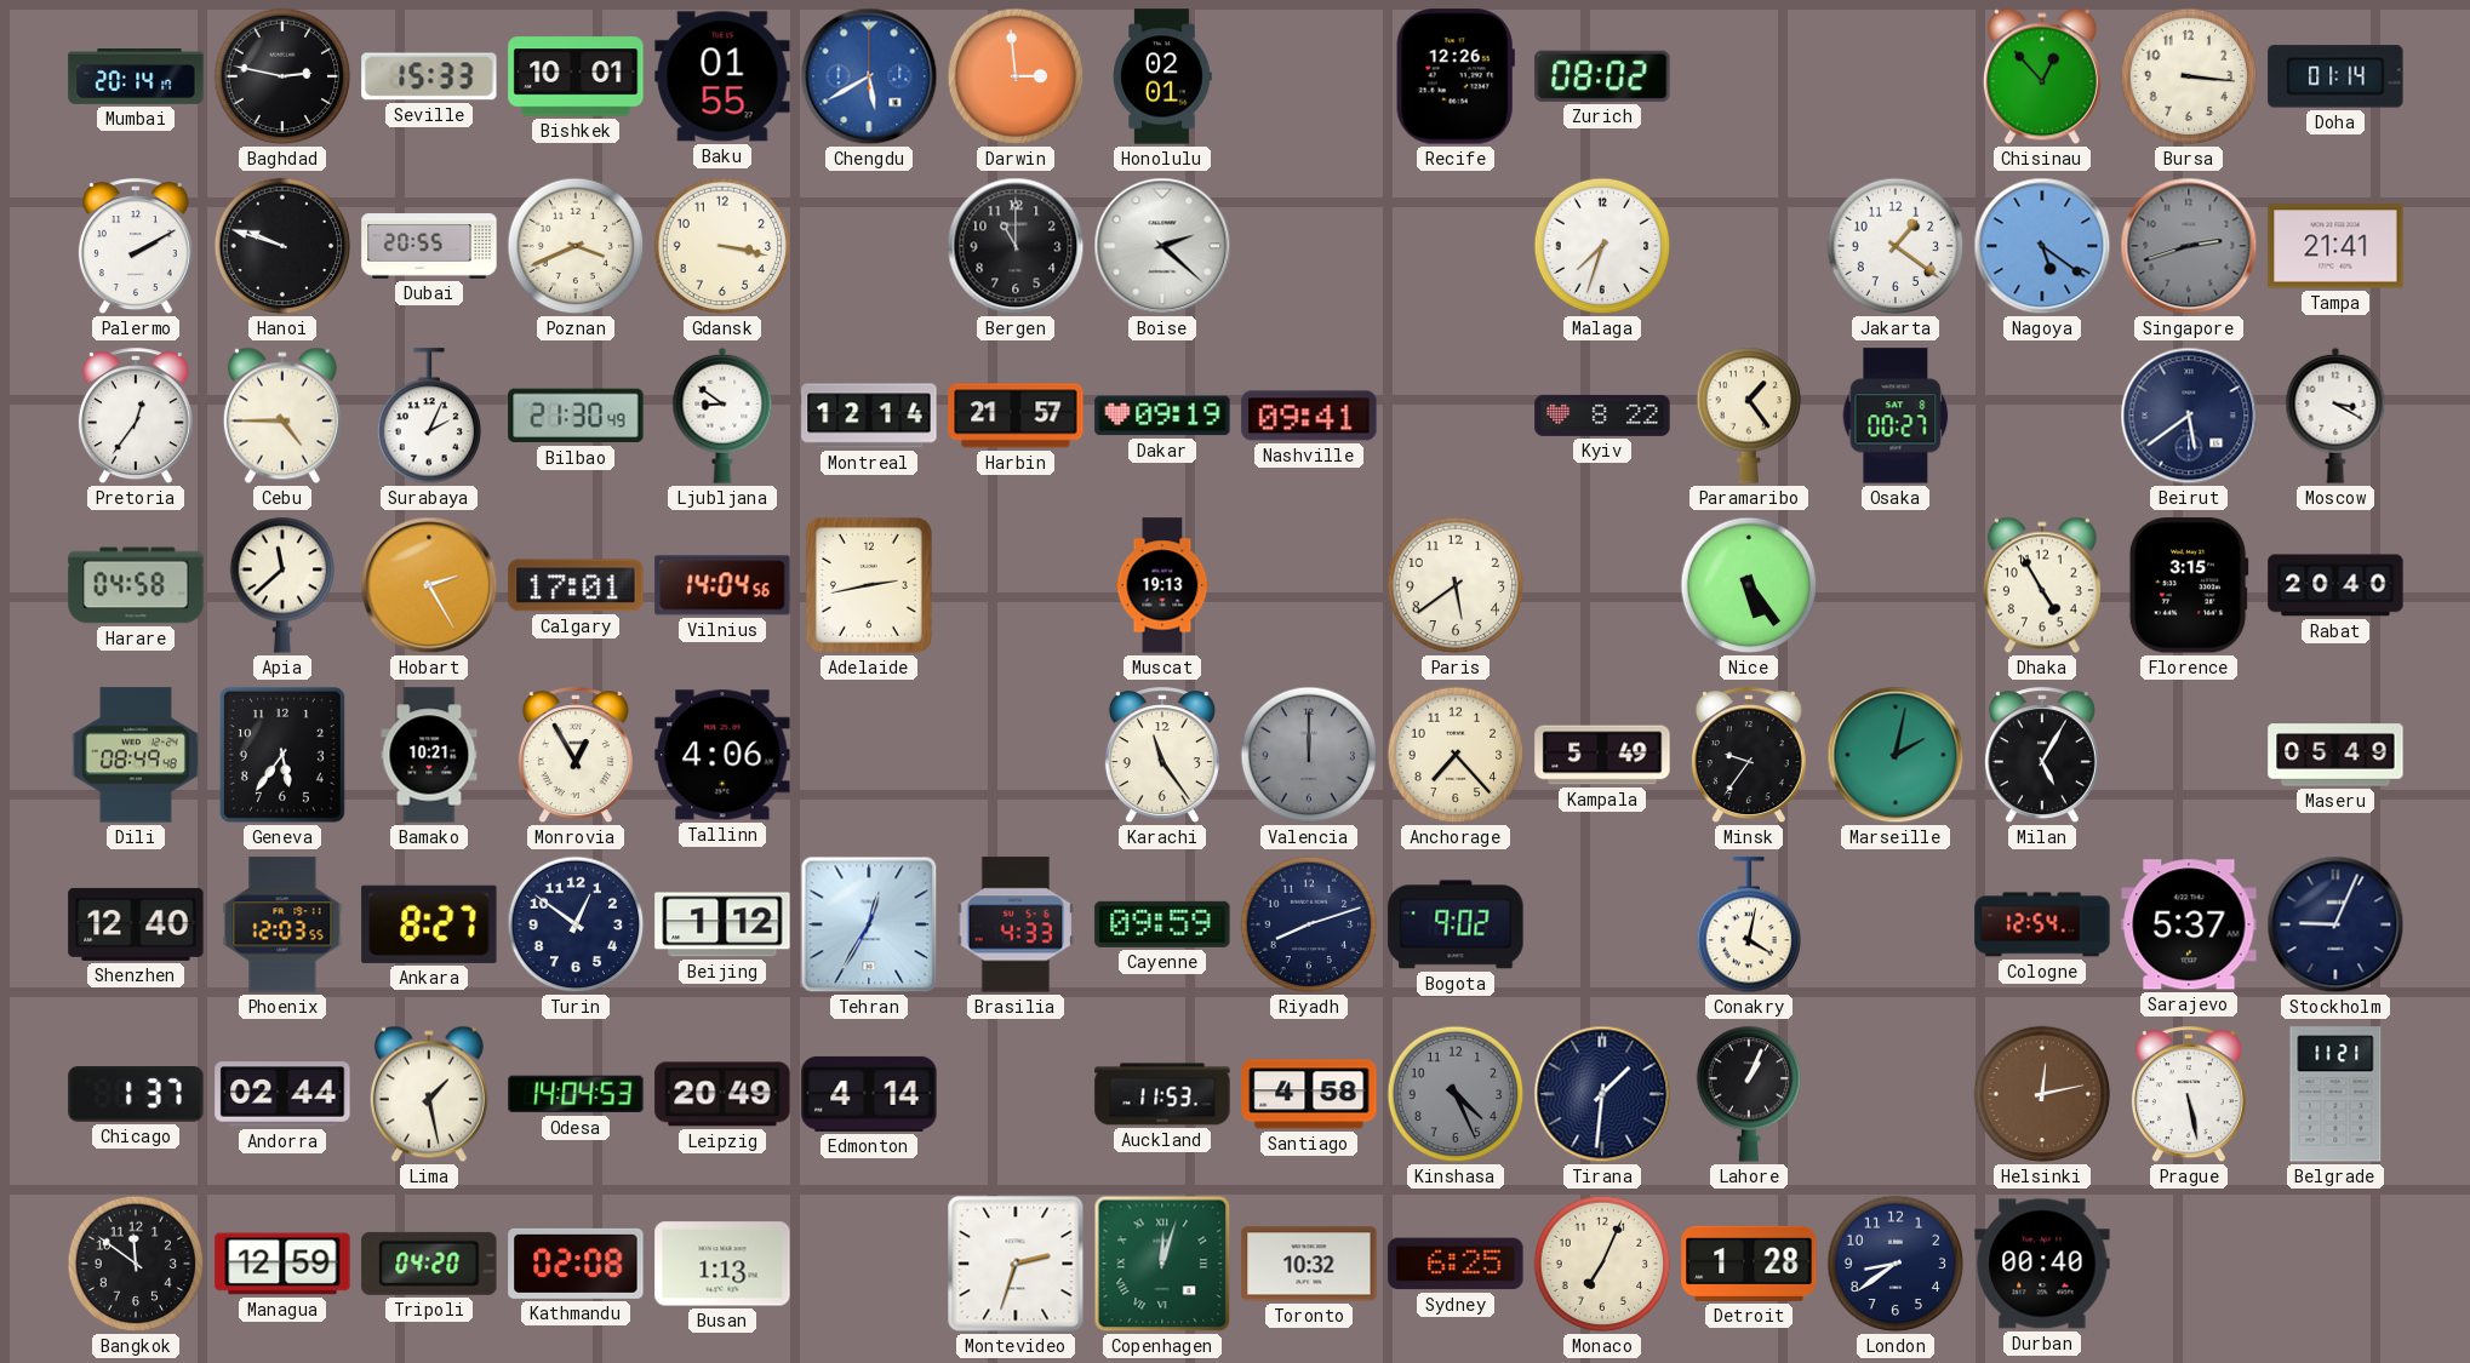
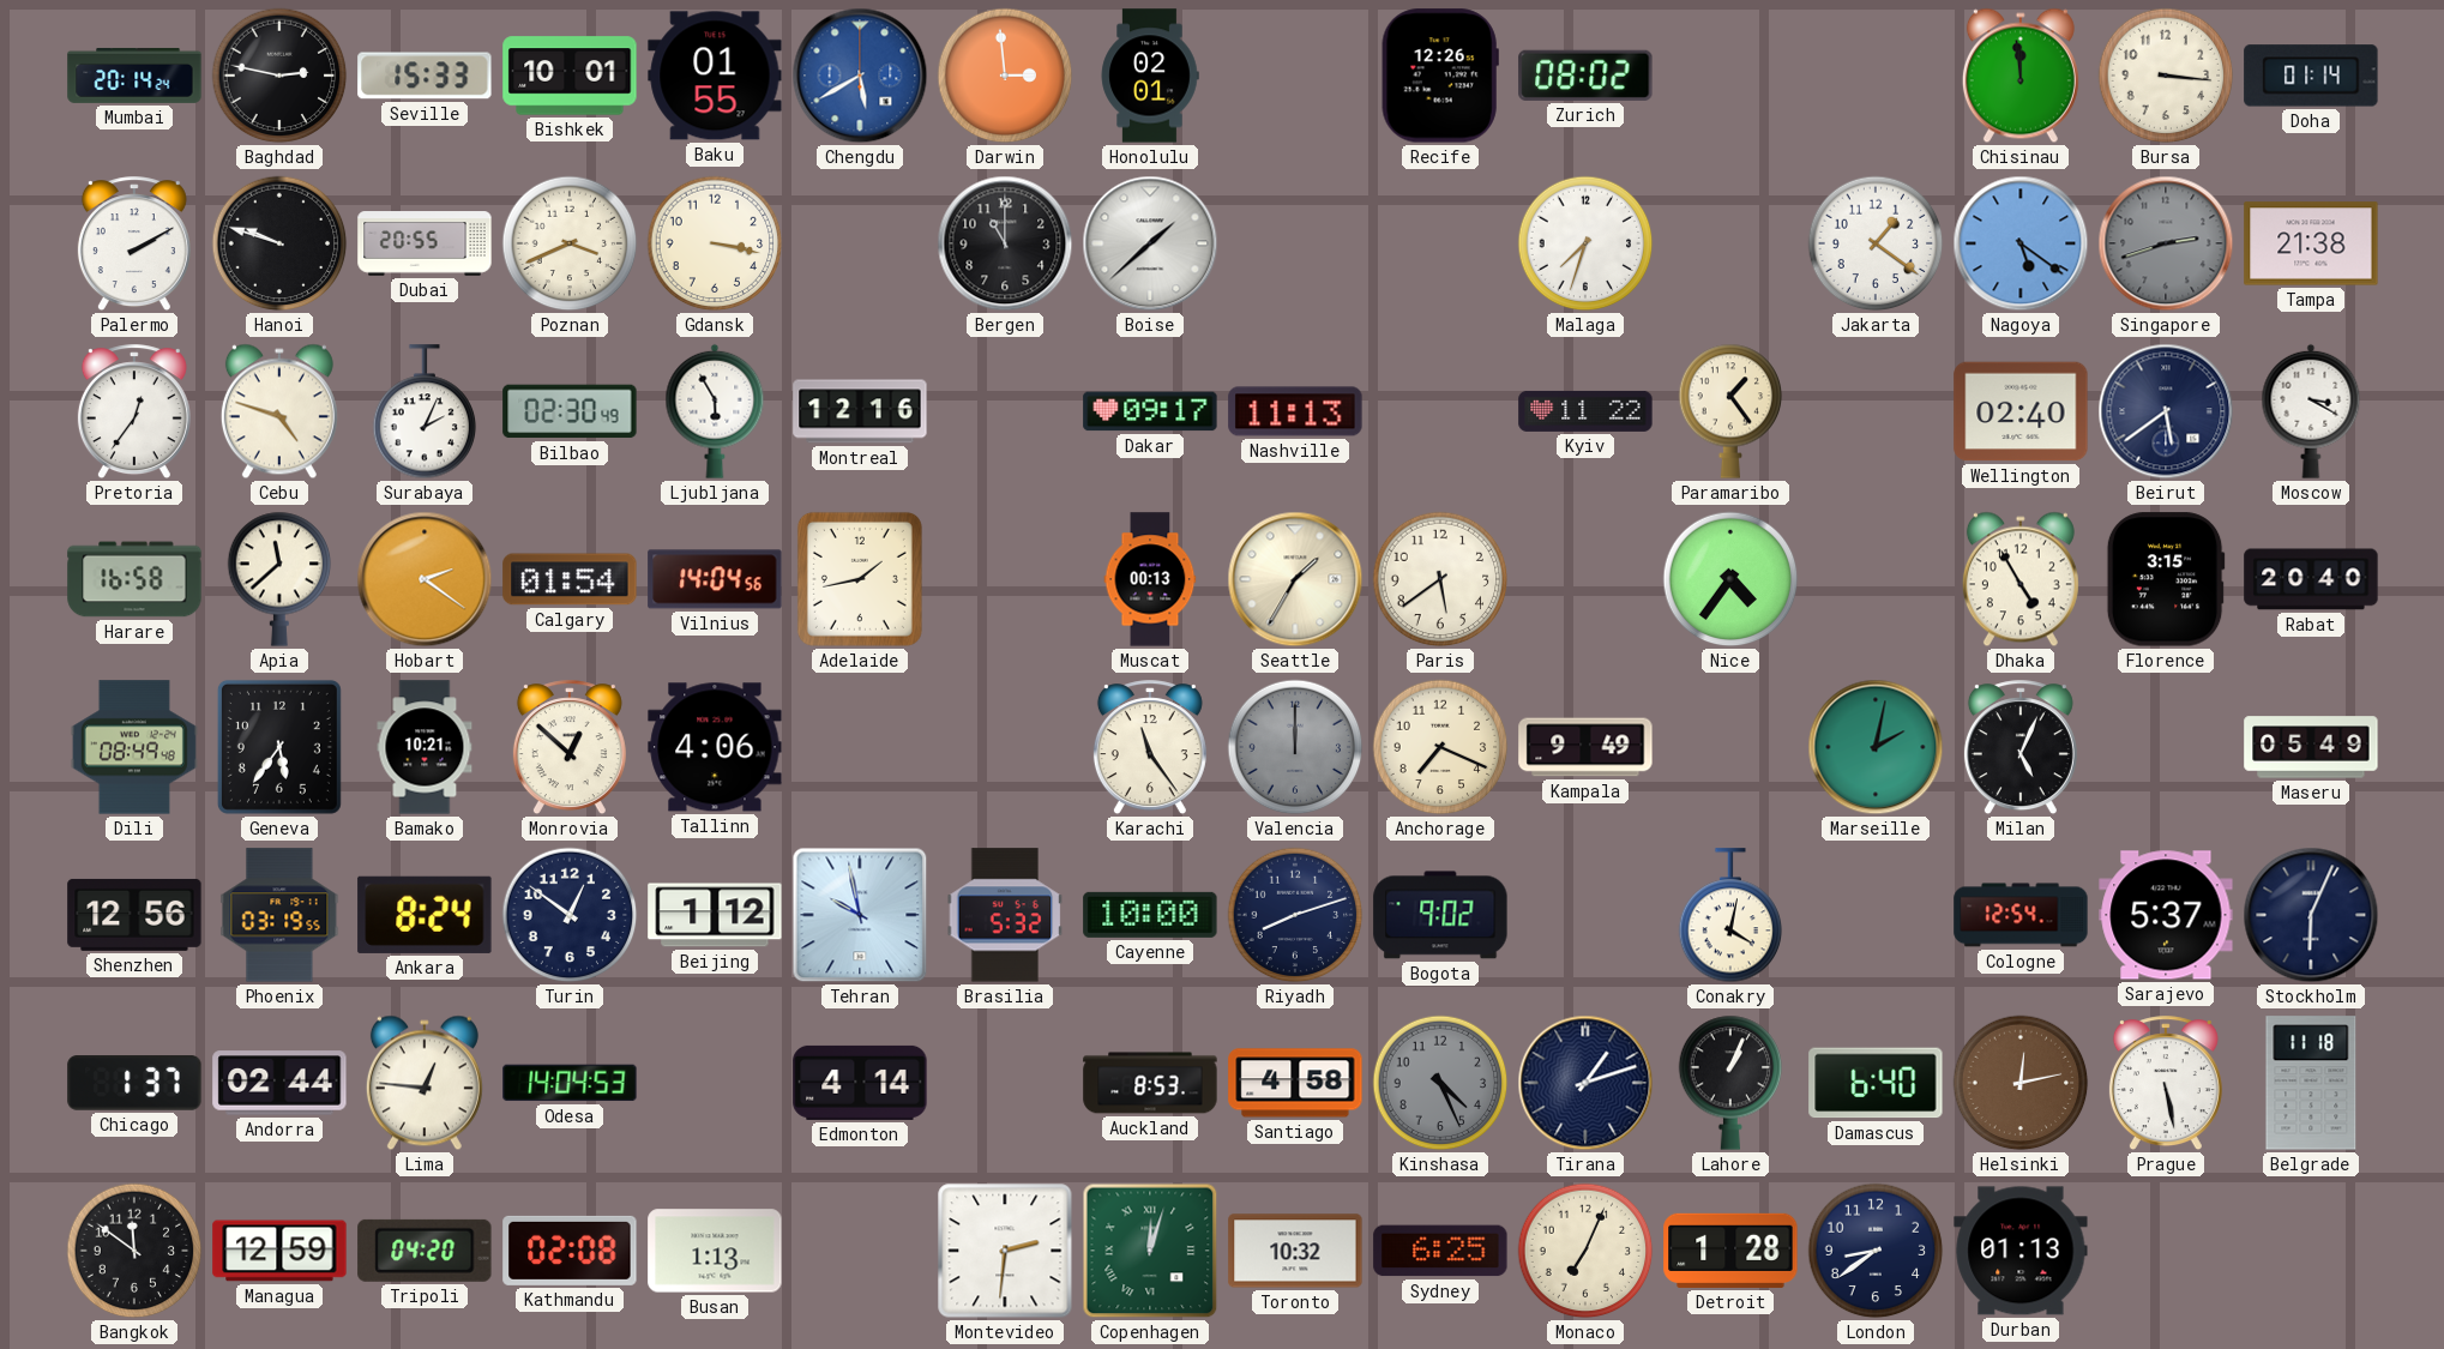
Mumbai: 20:14:17 -> 20:14:24 (134, 76)
Chisinau: 12:53 -> 11:59 (2021, 76)
Boise: 2:22 -> 1:38 (1150, 243)
Tampa: 21:41 -> 21:38 (2311, 243)
Cebu: 4:45 -> 4:48 (279, 411)
Bilbao: 21:30 -> 02:30 (570, 411)
Ljubljana: 8:51 -> 5:55 (715, 411)
Montreal: 12:14 -> 12:16 (860, 411)
Harbin: 21:57 -> none (1016, 416)
Dakar: 09:19 -> 09:17 (1150, 411)
Nashville: 09:41 -> 11:13 (1295, 411)
Kyiv: 8:22 -> 11:22 (1585, 411)
Osaka: 00:27 -> none (1896, 416)
Wellington: none -> 02:40 (2021, 411)
Harare: 04:58 -> 16:58 (134, 579)
Hobart: 2:25 -> 2:21 (425, 579)
Calgary: 17:01 -> 01:54 (570, 579)
Adelaide: 2:43 -> 1:43 (860, 579)
Muscat: 19:13 -> 00:13 (1150, 579)
Seattle: none -> 1:35 (1295, 579)
Nice: 5:24 -> 4:36 (1730, 579)
Monrovia: 12:55 -> 12:52 (570, 748)
Anchorage: 7:23 -> 7:19 (1440, 747)
Kampala: 5:49 -> 9:49 (1585, 747)
Minsk: 9:36 -> none (1749, 756)
Milan: 5:05 -> 5:04 (2021, 748)
Shenzhen: 12:40 -> 12:56 (134, 915)
Phoenix: 12:03 -> 03:19 (279, 915)
Ankara: 8:27 -> 8:24 (425, 915)
Tehran: 12:35 -> 9:58 (860, 915)
Brasilia: 4:33 -> 5:32 (1005, 915)
Cayenne: 09:59 -> 10:00 (1150, 915)
Stockholm: 9:04 -> 6:04 (2311, 915)
Lima: 1:28 -> 12:46 (425, 1083)
Leipzig: 20:49 -> none (722, 1094)
Auckland: 11:53 -> 8:53 (1150, 1083)
Tirana: 1:31 -> 1:12 (1585, 1083)
Damascus: none -> 6:40 (1876, 1083)
Belgrade: 11:21 -> 11:18 (2311, 1083)
Montevideo: 2:33 -> 2:31 (1005, 1251)
Durban: 00:40 -> 01:13 (2021, 1251)
